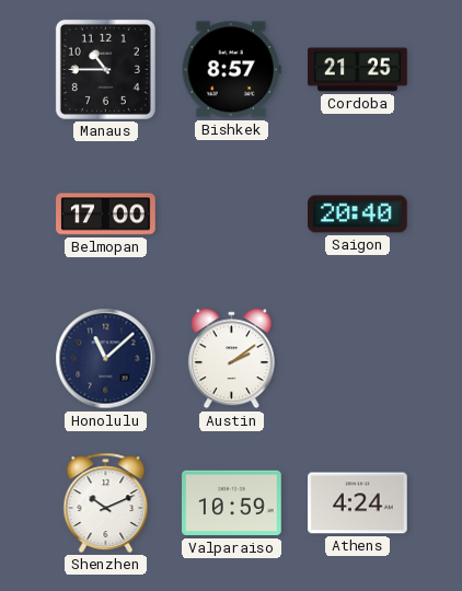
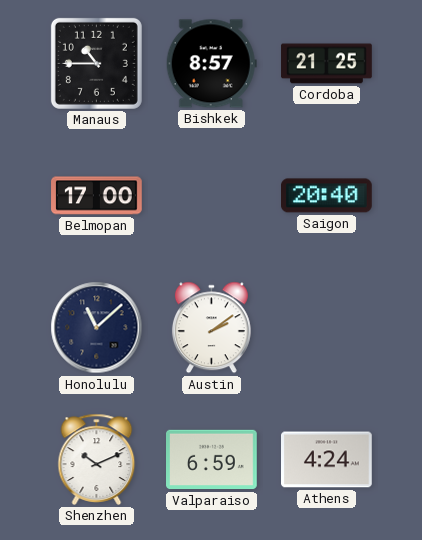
Valparaiso: 10:59 -> 6:59 (212, 460)
